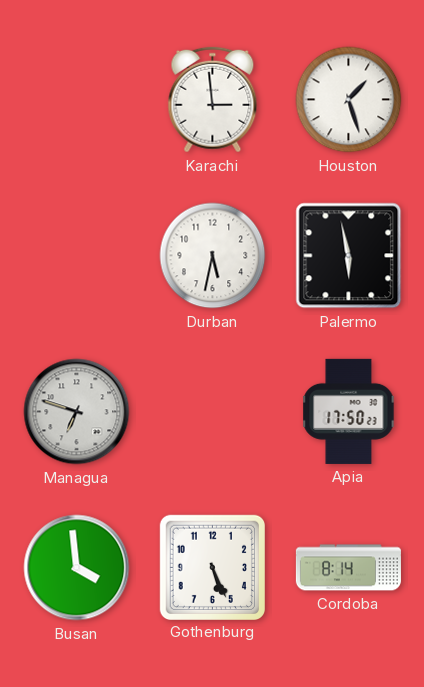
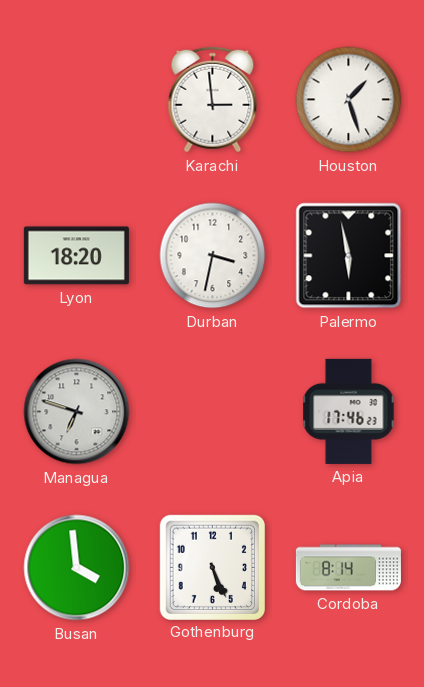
Lyon: none -> 18:20 (76, 256)
Durban: 5:32 -> 3:32 (213, 256)
Apia: 17:50 -> 17:46 (349, 411)
